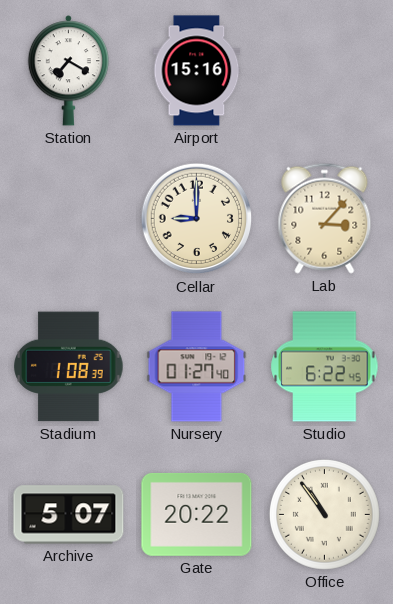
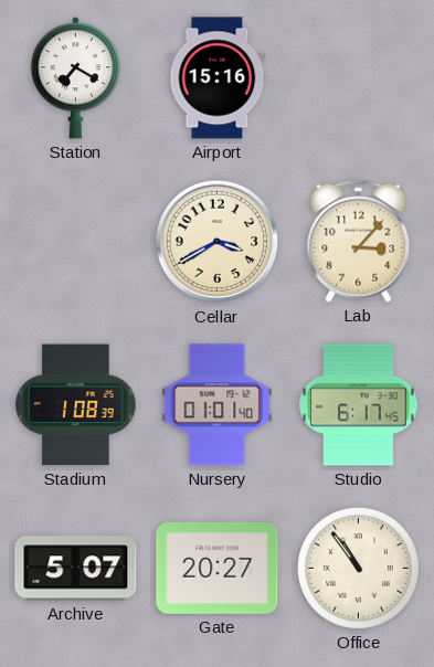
Cellar: 9:00 -> 3:40 (218, 242)
Nursery: 01:27 -> 01:01 (218, 405)
Studio: 6:22 -> 6:17 (359, 405)
Gate: 20:22 -> 20:27 (218, 568)
